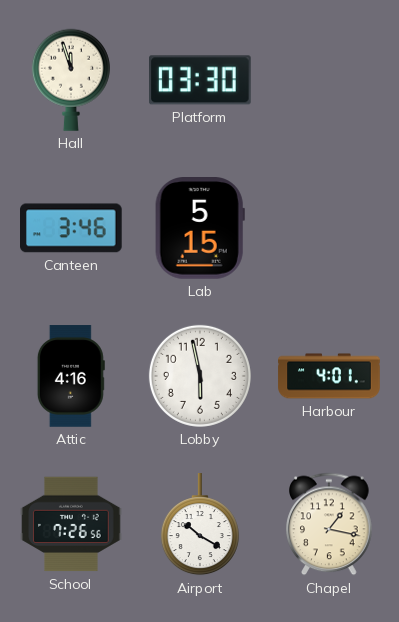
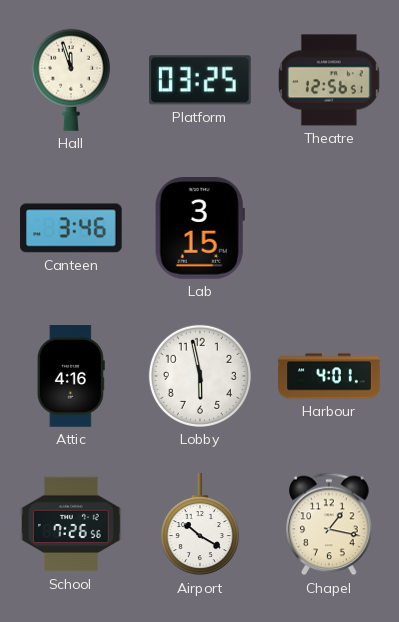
Platform: 03:30 -> 03:25 (201, 80)
Theatre: none -> 12:56 (329, 80)
Lab: 5:15 -> 3:15 (200, 228)
